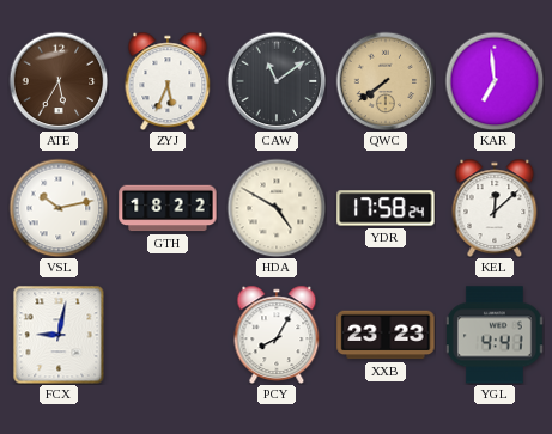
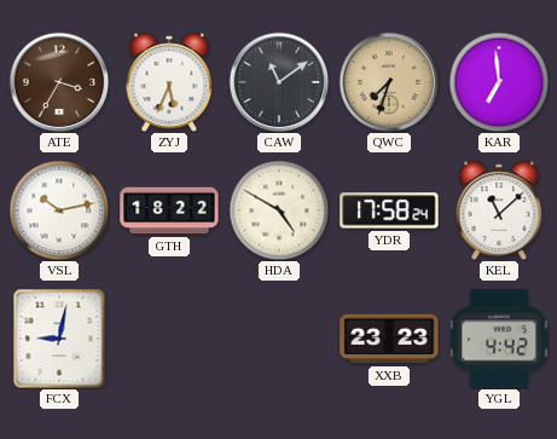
ATE: 5:35 -> 3:35 (59, 82)
QWC: 7:39 -> 7:33 (389, 82)
KEL: 12:08 -> 11:08 (499, 210)
PCY: 8:05 -> none (277, 335)
YGL: 4:41 -> 4:42 (500, 339)
